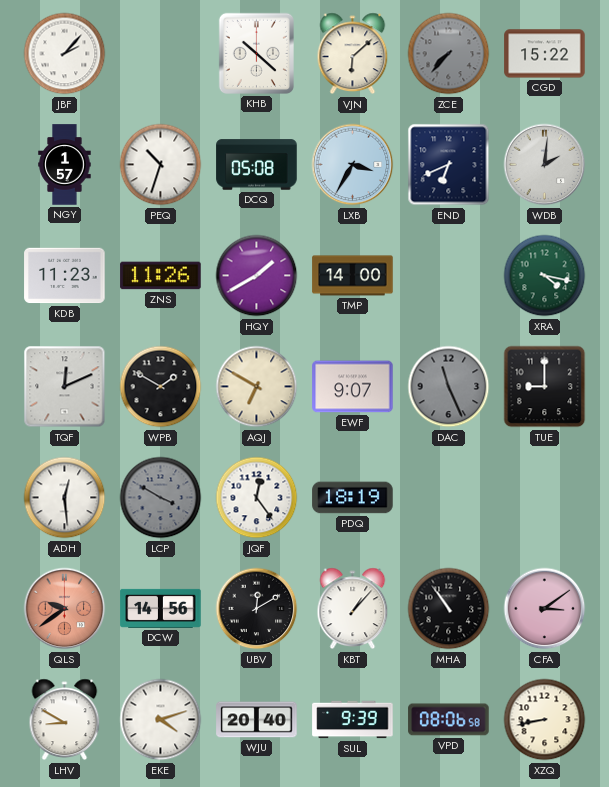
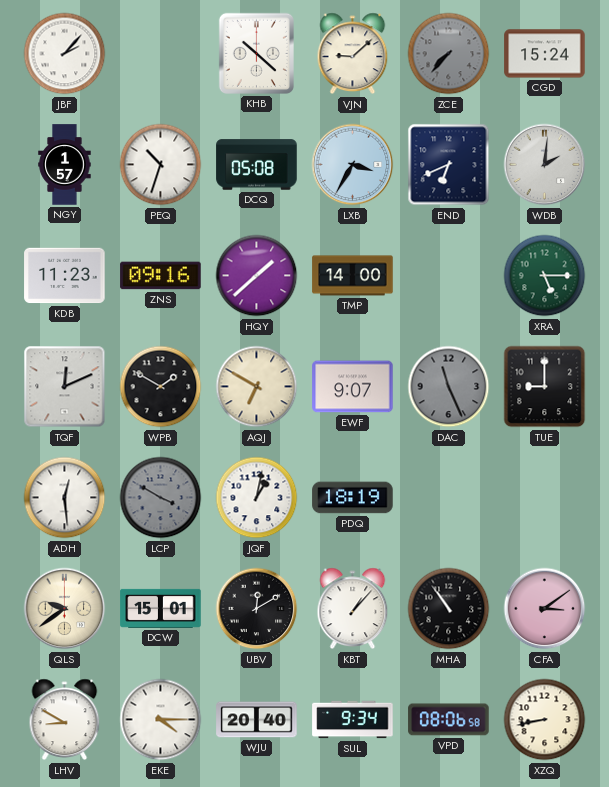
VJN: 6:08 -> 9:08 (353, 54)
CGD: 15:22 -> 15:24 (545, 54)
ZNS: 11:26 -> 09:16 (161, 276)
HQY: 1:40 -> 1:38 (257, 276)
XRA: 4:17 -> 5:15 (545, 276)
JQF: 12:24 -> 1:02 (257, 498)
QLS dial: salmon -> cream (65, 609)
DCW: 14:56 -> 15:01 (161, 608)
EKE: 4:12 -> 4:15 (161, 720)
SUL: 9:39 -> 9:34 (353, 720)
